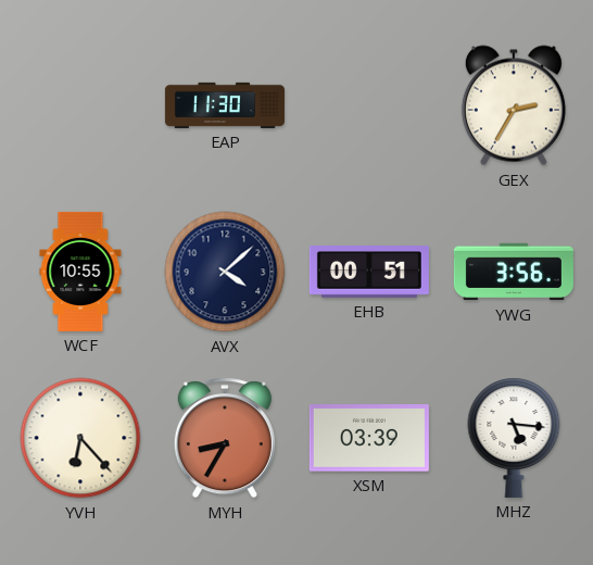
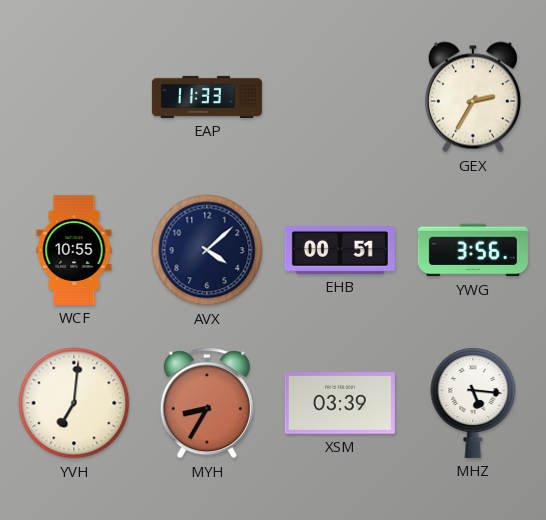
EAP: 11:30 -> 11:33 (207, 97)
YVH: 6:23 -> 7:01 (74, 403)
